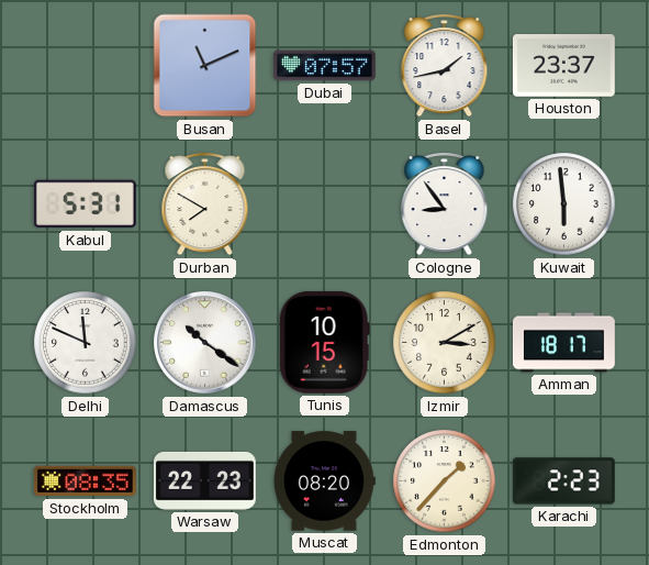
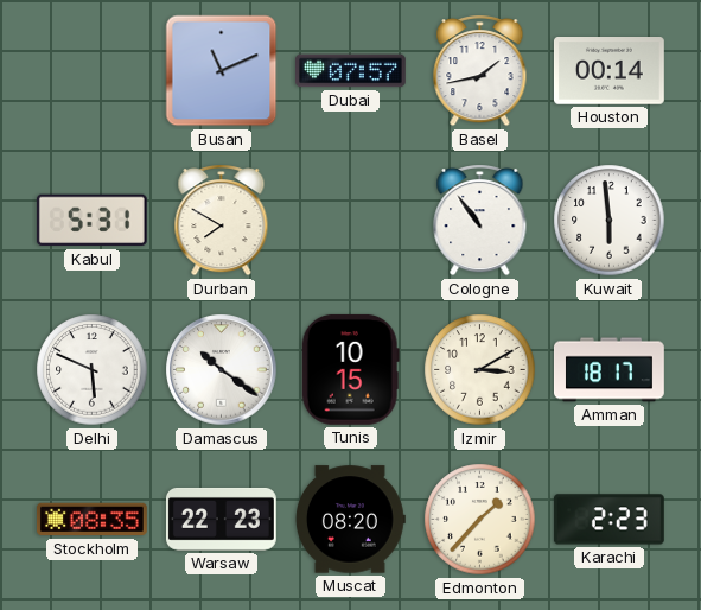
Houston: 23:37 -> 00:14 (608, 71)
Cologne: 8:54 -> 10:54 (480, 220)
Delhi: 11:49 -> 5:49 (93, 370)
